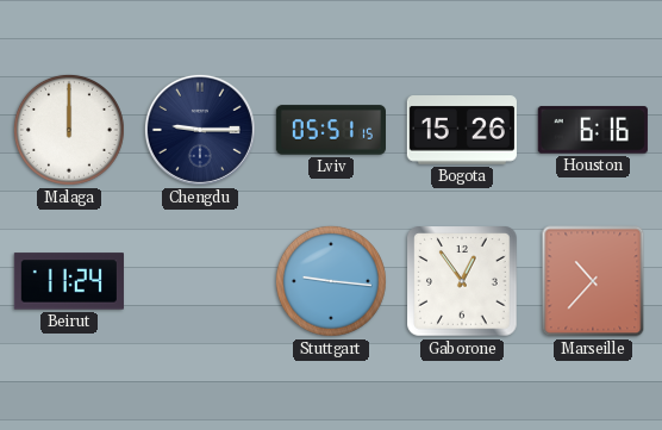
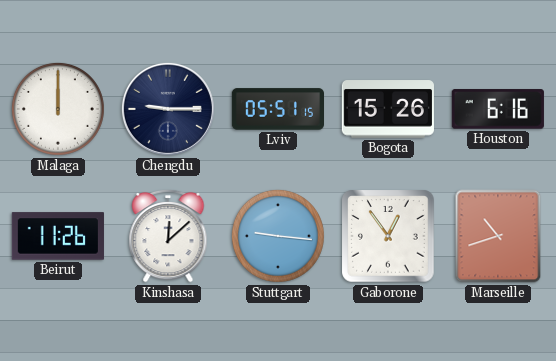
Beirut: 11:24 -> 11:26 (58, 236)
Kinshasa: none -> 12:08 (168, 236)
Marseille: 10:37 -> 10:42 (498, 236)
